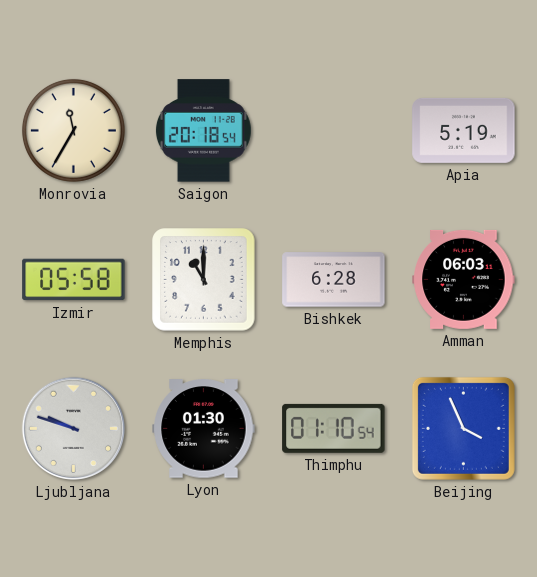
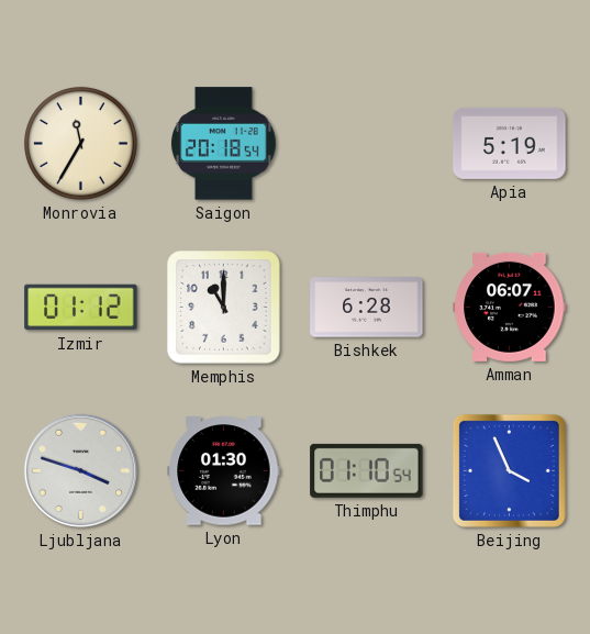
Izmir: 05:58 -> 01:12 (81, 308)
Amman: 06:03 -> 06:07 (510, 307)
Ljubljana: 9:48 -> 3:48 (80, 470)
